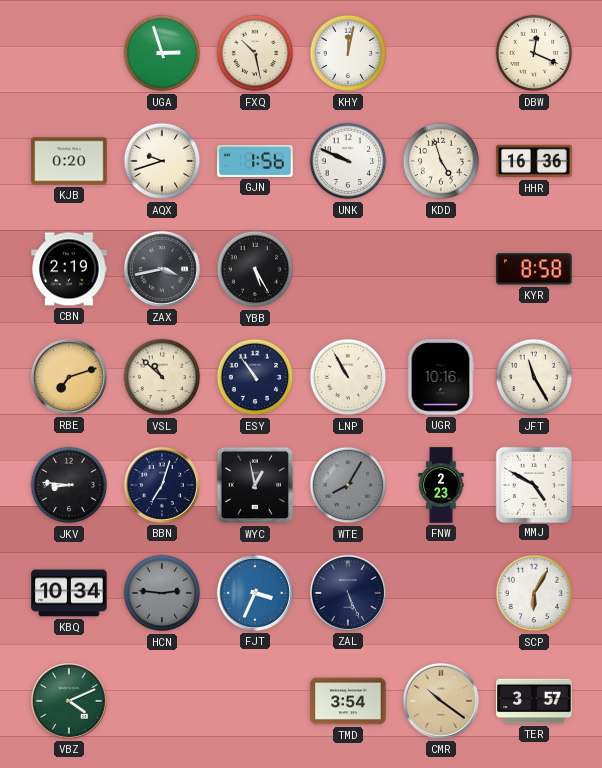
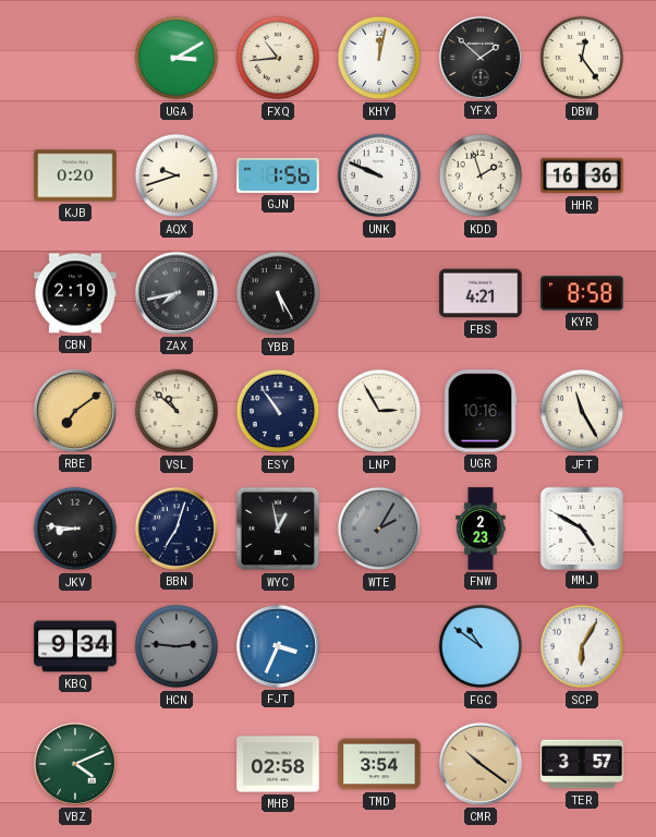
UGA: 2:57 -> 3:10 (177, 58)
FXQ: 10:28 -> 10:44 (278, 58)
YFX: none -> 1:52 (481, 58)
DBW: 12:19 -> 12:24 (582, 58)
KDD: 4:57 -> 1:57 (481, 175)
ZAX: 3:43 -> 7:43 (177, 293)
FBS: none -> 4:21 (481, 293)
RBE: 7:12 -> 7:09 (75, 411)
LNP: 10:55 -> 2:55 (379, 411)
WTE: 8:05 -> 2:05 (379, 529)
KBQ: 10:34 -> 9:34 (75, 646)
ZAL: 5:26 -> none (348, 593)
FGC: none -> 10:51 (481, 646)
MHB: none -> 02:58 (278, 764)
